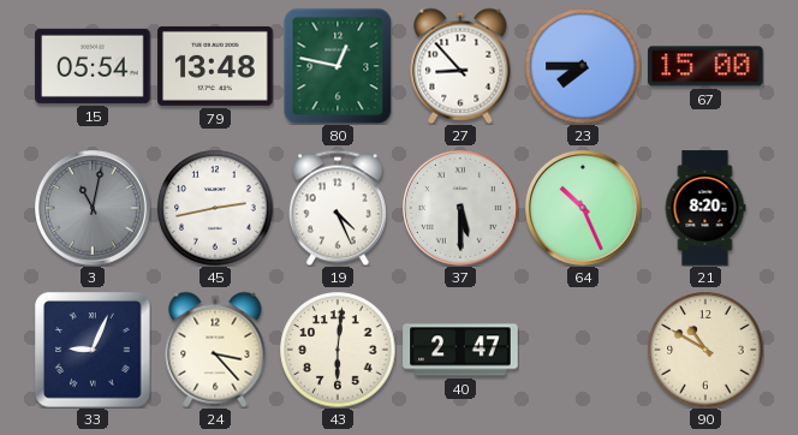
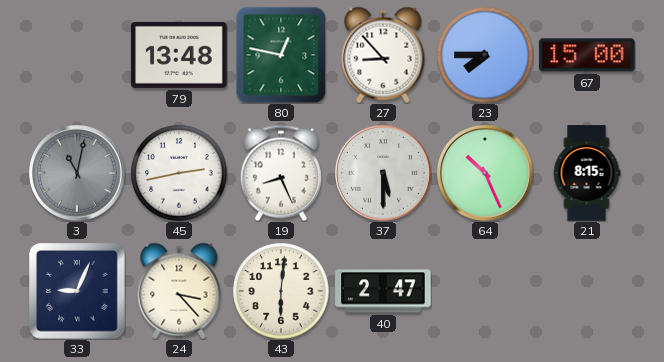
15: 05:54 -> none (93, 66)
19: 4:26 -> 8:26 (281, 173)
21: 8:20 -> 8:15 (587, 173)
90: 10:50 -> none (705, 350)
